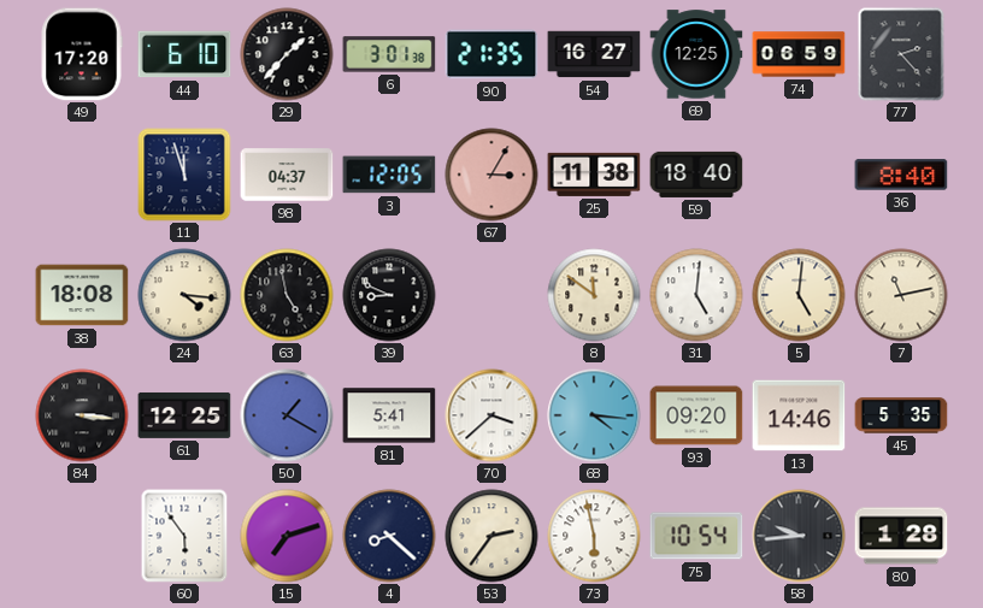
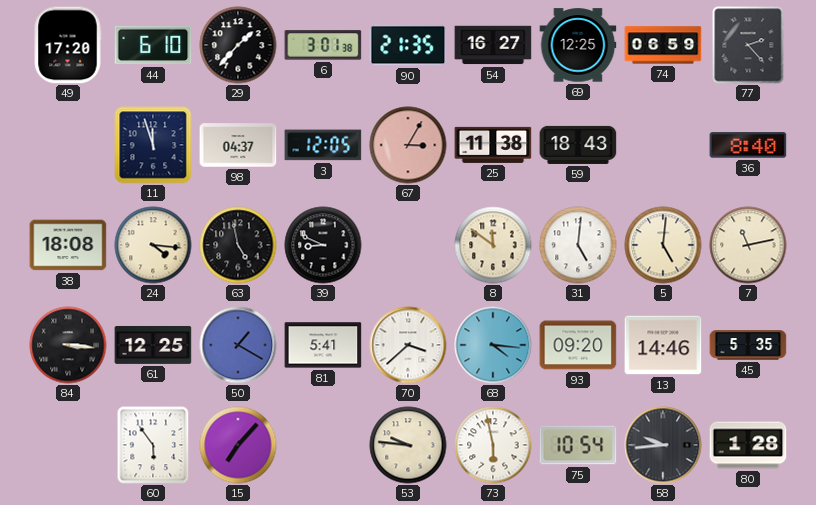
59: 18:40 -> 18:43 (578, 145)
15: 7:12 -> 7:07 (238, 445)
4: 8:22 -> none (389, 536)
53: 2:36 -> 9:46 (408, 445)
